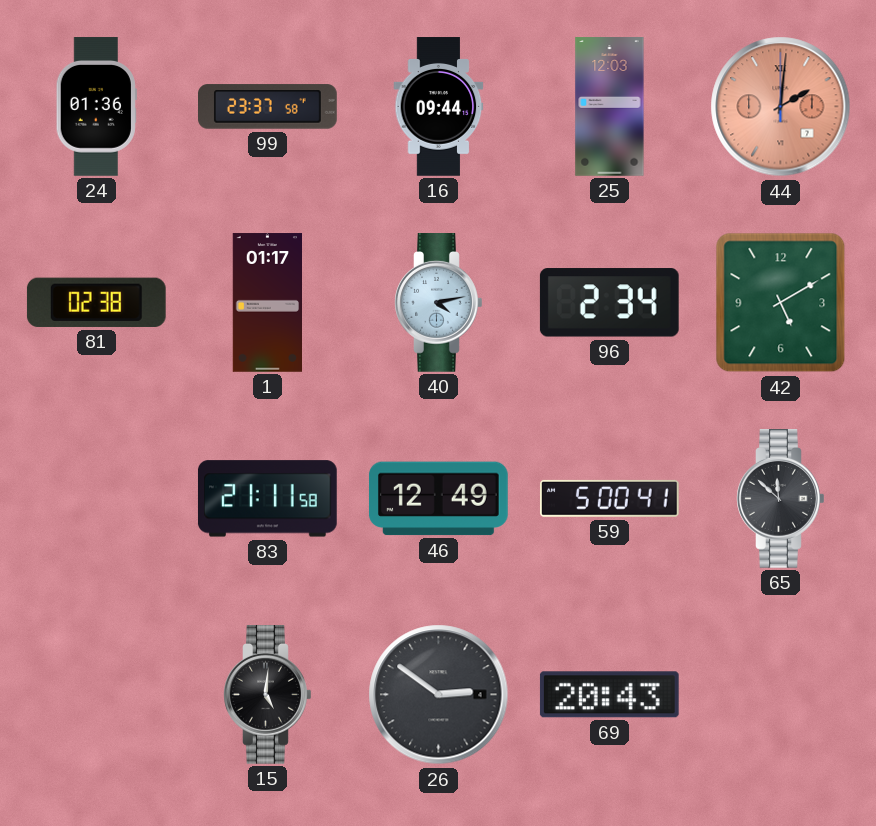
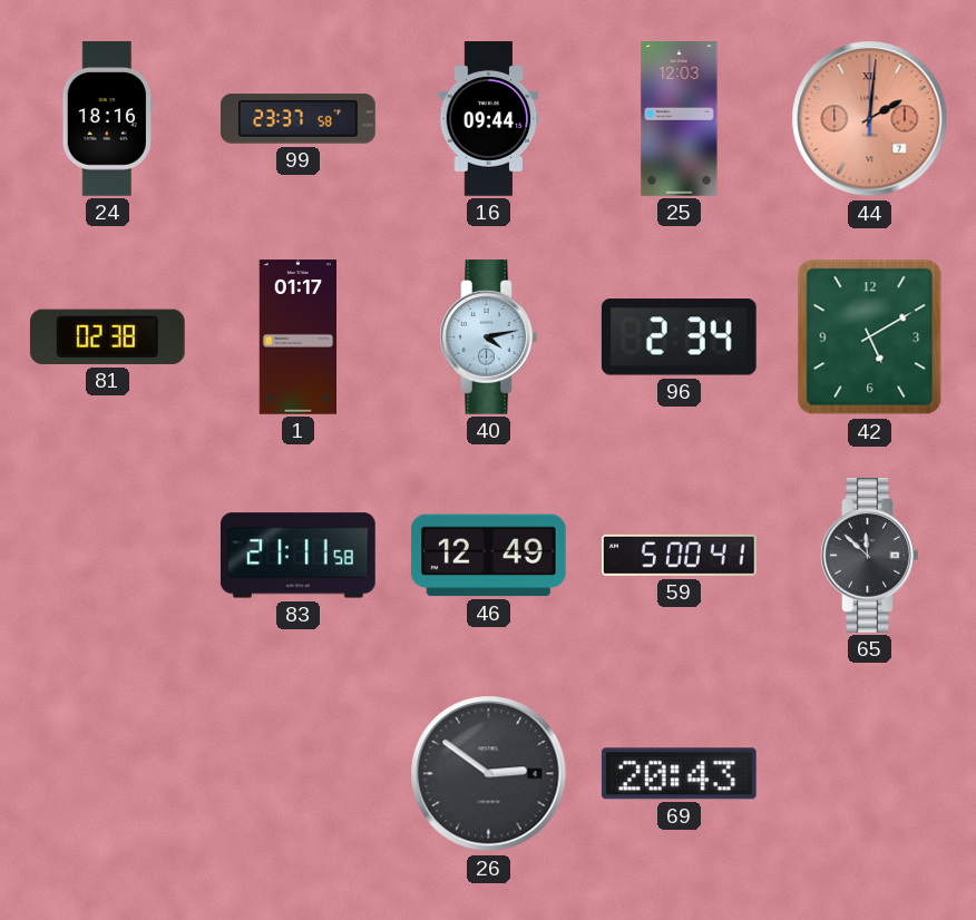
24: 01:36 -> 18:16 (107, 119)
15: 5:01 -> none (268, 695)
